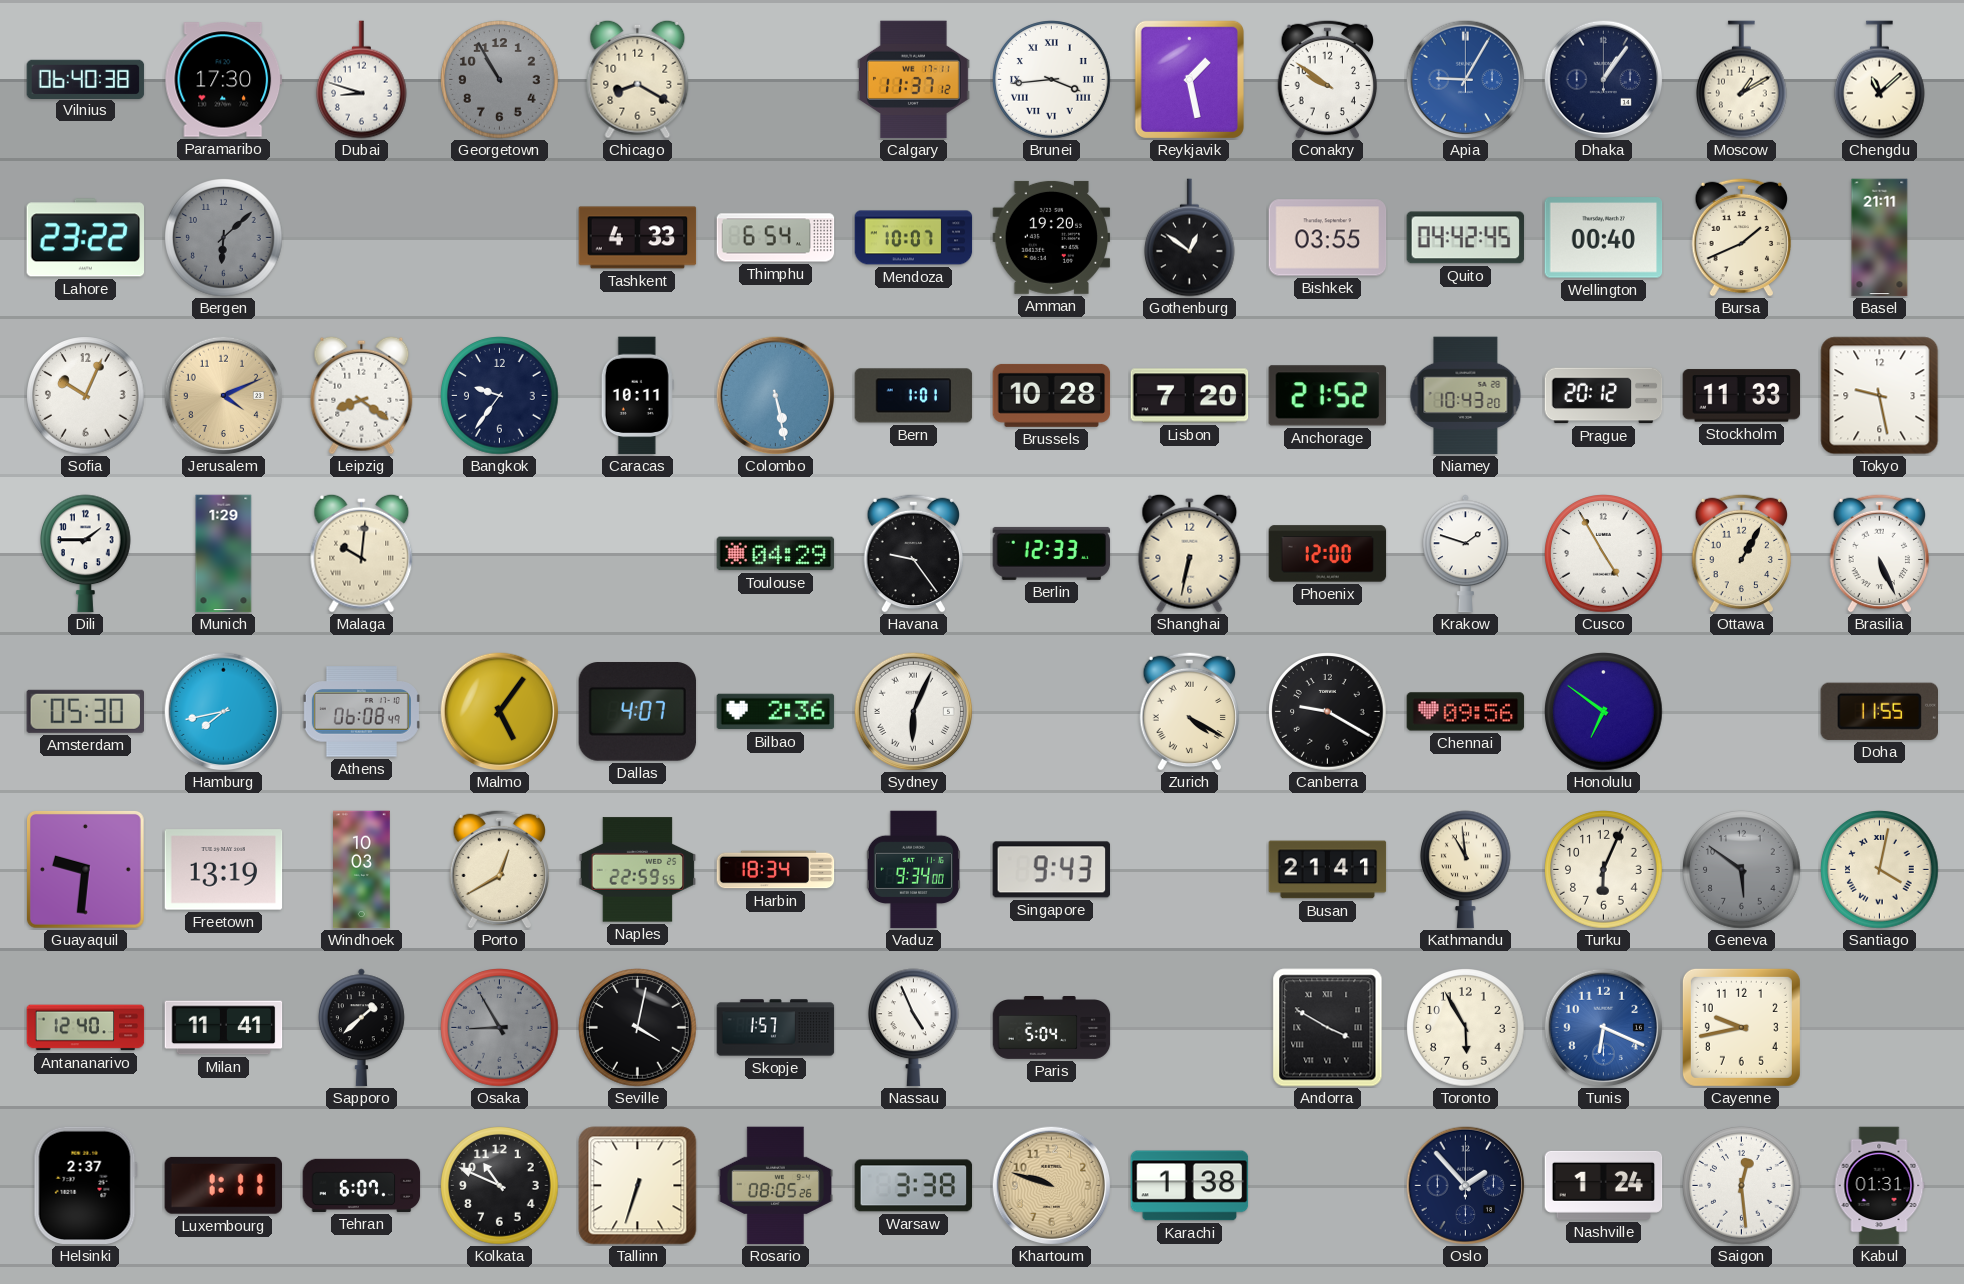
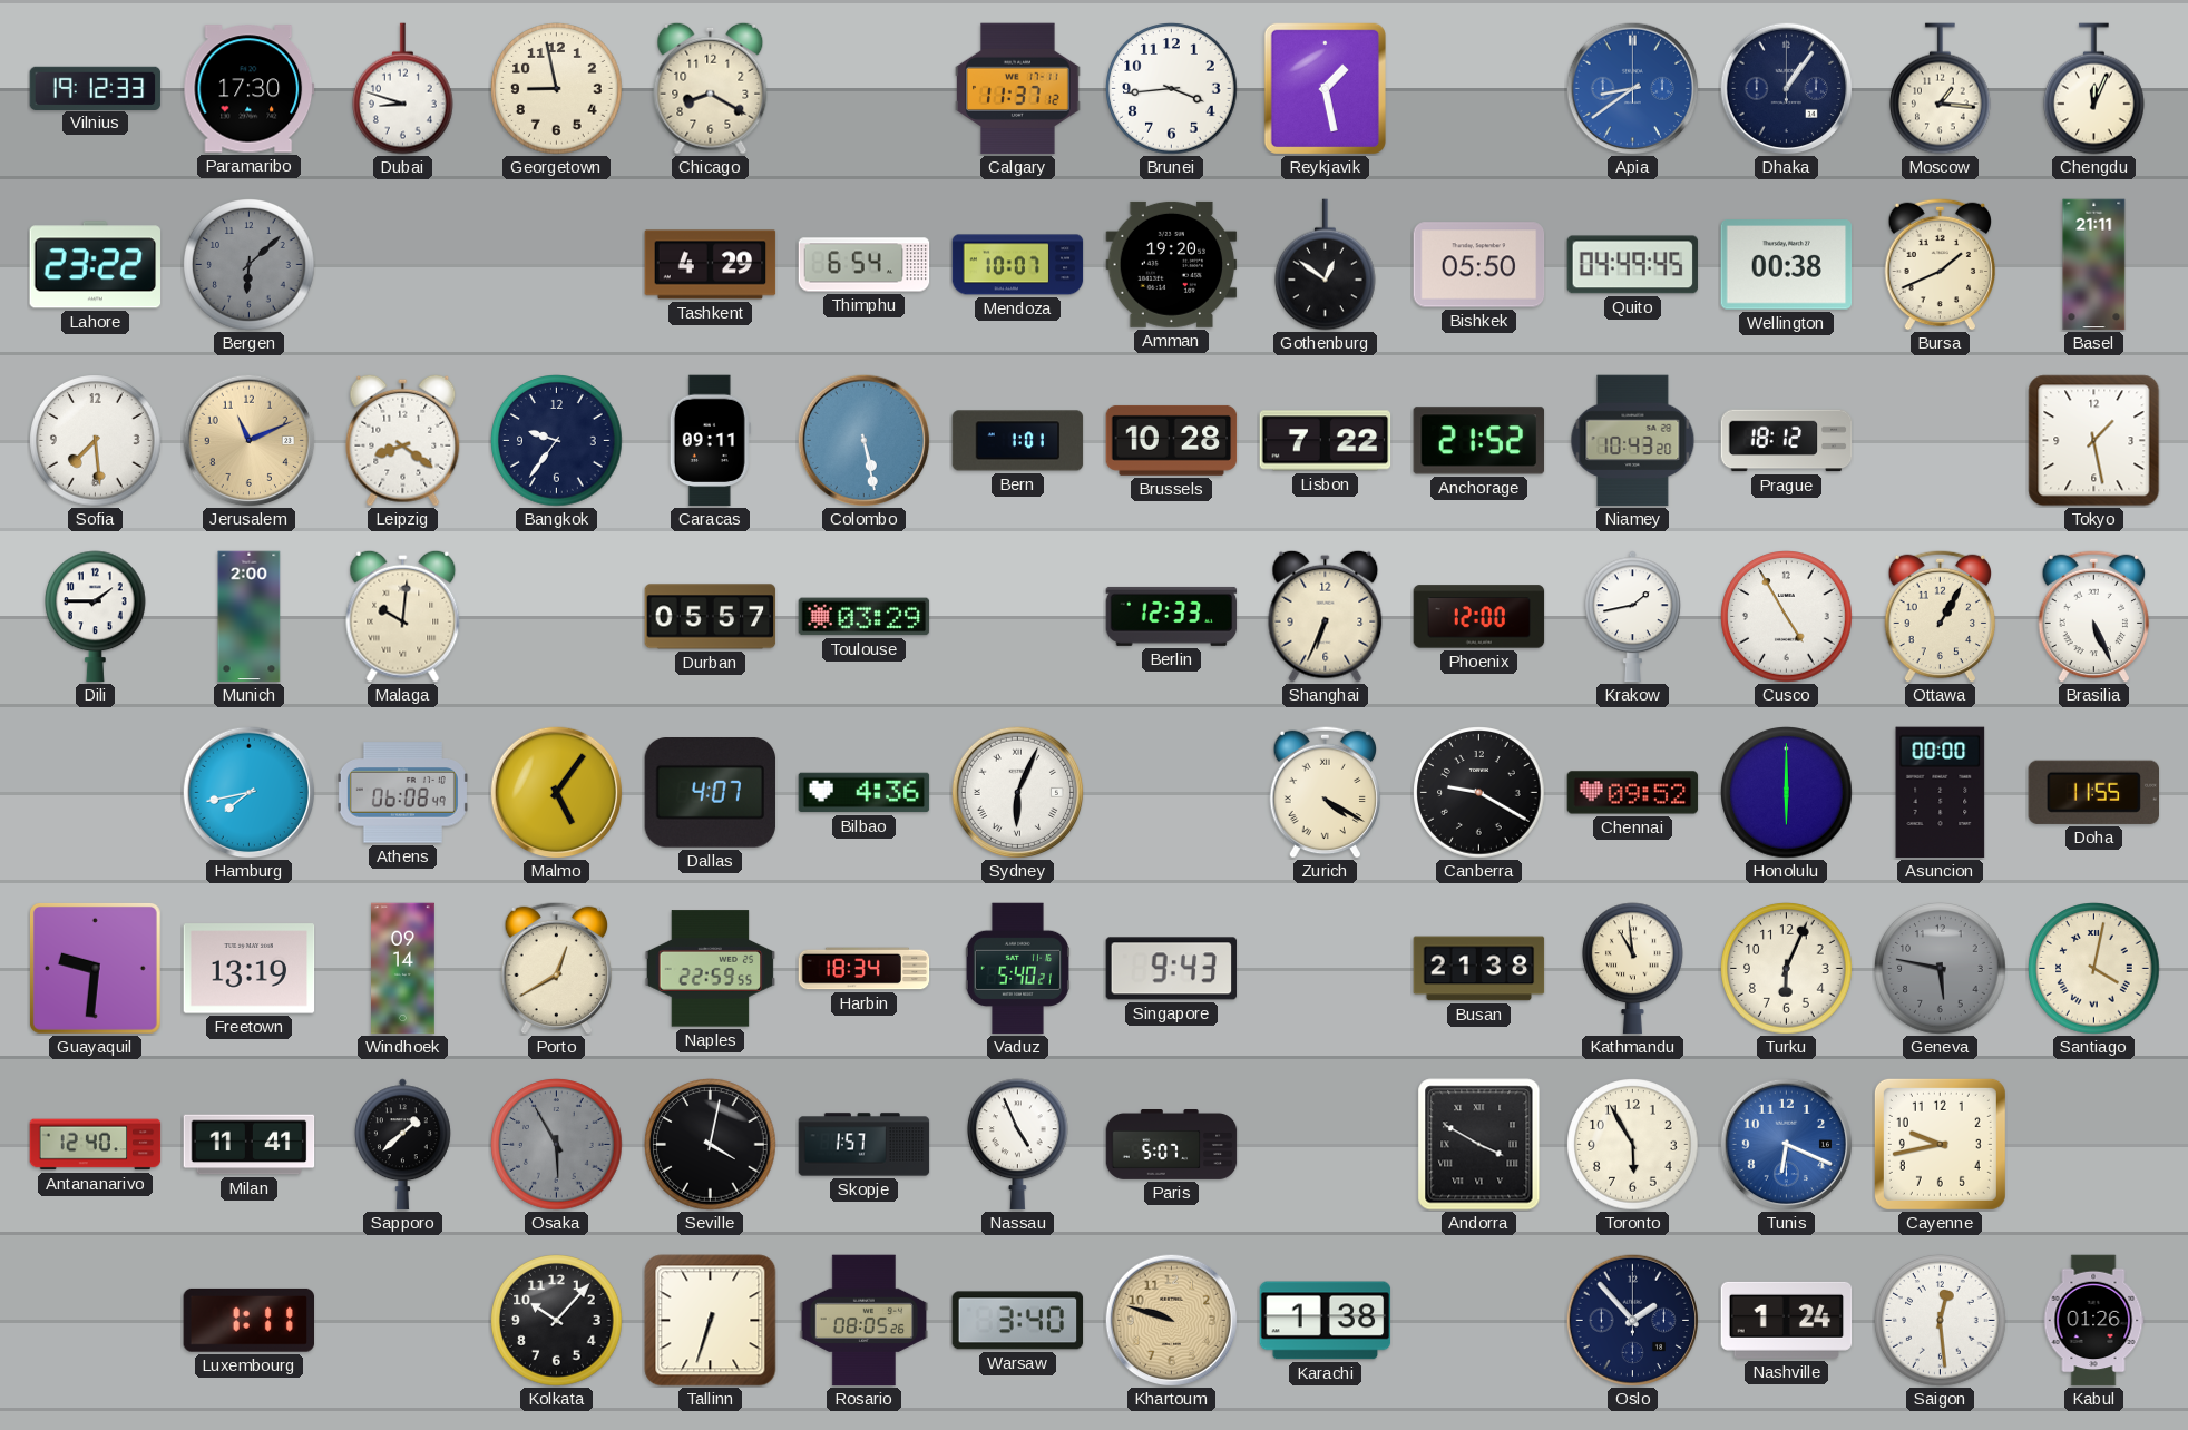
Vilnius: 06:40 -> 19:12 (96, 88)
Georgetown: 10:55 -> 8:58 (557, 89)
Georgetown dial: grey -> cream (557, 89)
Brunei numerals: Roman -> Arabic (1172, 89)
Conakry: 9:51 -> none (1328, 79)
Apia: 9:05 -> 8:39 (1632, 88)
Moscow: 1:10 -> 1:16 (1941, 89)
Chengdu: 11:08 -> 12:04 (2094, 89)
Tashkent: 4:33 -> 4:29 (711, 265)
Bishkek: 03:55 -> 05:50 (1479, 265)
Quito: 04:42 -> 04:49 (1633, 265)
Wellington: 00:40 -> 00:38 (1787, 265)
Sofia: 10:04 -> 7:29 (96, 441)
Jerusalem: 4:11 -> 11:11 (248, 440)
Caracas: 10:11 -> 09:11 (710, 441)
Lisbon: 7:20 -> 7:22 (1326, 441)
Prague: 20:12 -> 18:12 (1787, 441)
Stockholm: 11:33 -> none (1742, 396)
Tokyo: 9:28 -> 1:28 (2094, 441)
Munich: 1:29 -> 2:00 (250, 617)
Durban: none -> 05:57 (711, 617)
Toulouse: 04:29 -> 03:29 (865, 617)
Havana: 9:24 -> none (914, 553)
Shanghai: 6:32 -> 6:34 (1326, 616)
Krakow: 1:48 -> 1:43 (1632, 617)
Amsterdam: 05:30 -> none (85, 711)
Bilbao: 2:36 -> 4:36 (865, 793)
Chennai: 09:56 -> 09:52 (1633, 793)
Honolulu: 6:51 -> 6:00 (1787, 793)
Asuncion: none -> 00:00 (1941, 793)
Windhoek: 10:03 -> 09:14 (403, 969)
Vaduz: 9:34 -> 5:40 (1017, 969)
Busan: 21:41 -> 21:38 (1479, 969)
Geneva: 5:51 -> 5:47 (1941, 969)
Osaka: 8:55 -> 5:55 (557, 1145)
Paris: 5:04 -> 5:07 (1172, 1145)
Helsinki: 2:37 -> none (85, 1186)
Tehran: 6:07 -> none (362, 1185)
Kolkata: 10:49 -> 10:07 (557, 1321)
Warsaw: 3:38 -> 3:40 (1018, 1321)
Kabul: 01:31 -> 01:26 (2093, 1321)
